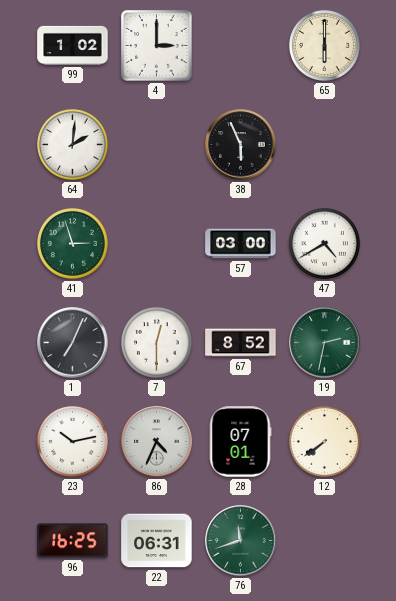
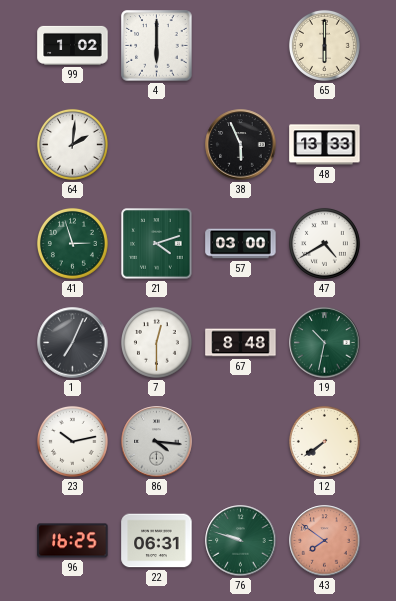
4: 3:00 -> 6:00 (157, 46)
48: none -> 13:33 (325, 145)
21: none -> 4:12 (157, 244)
67: 8:52 -> 8:48 (241, 343)
19: 2:32 -> 10:32 (325, 343)
86: 4:34 -> 4:16 (157, 442)
28: 07:01 -> none (240, 442)
76: 11:42 -> 9:48 (241, 541)
43: none -> 7:51 (325, 541)
